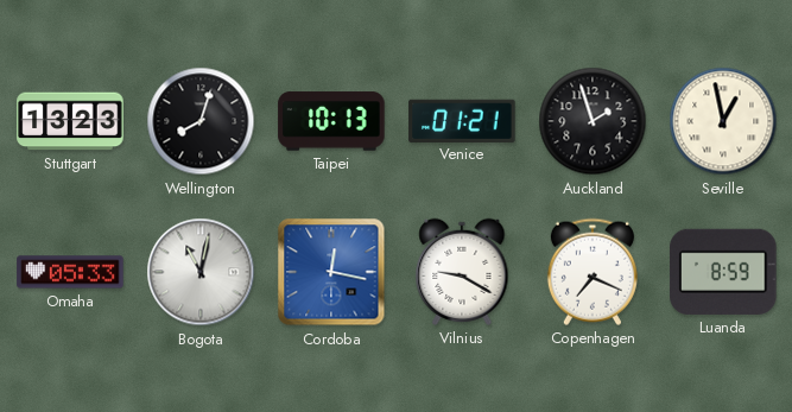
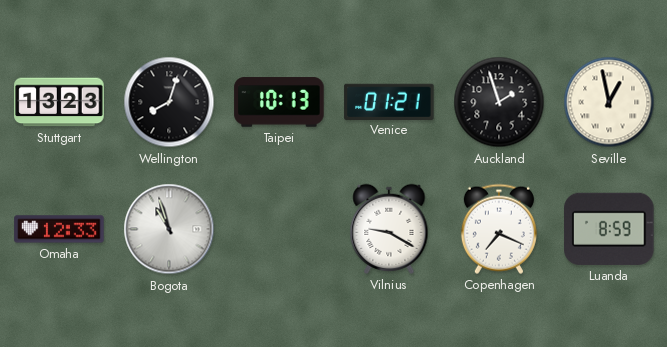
Omaha: 05:33 -> 12:33 (59, 229)
Bogota: 11:02 -> 10:57 (169, 229)
Cordoba: 12:17 -> none (331, 272)
